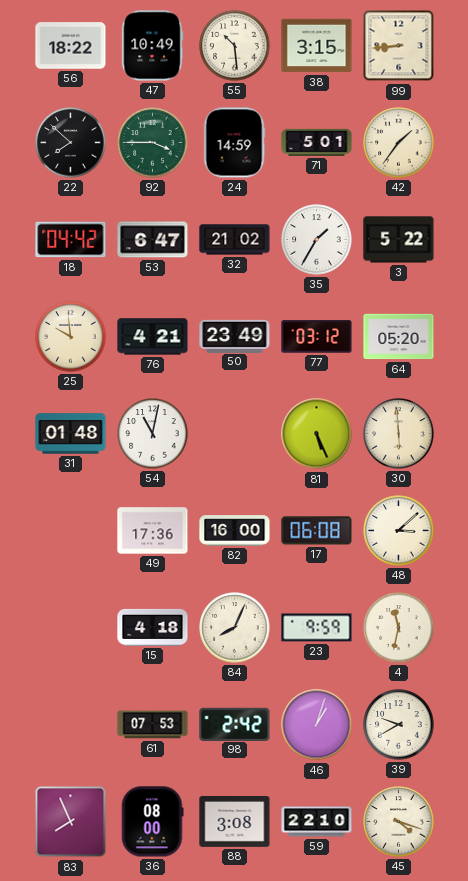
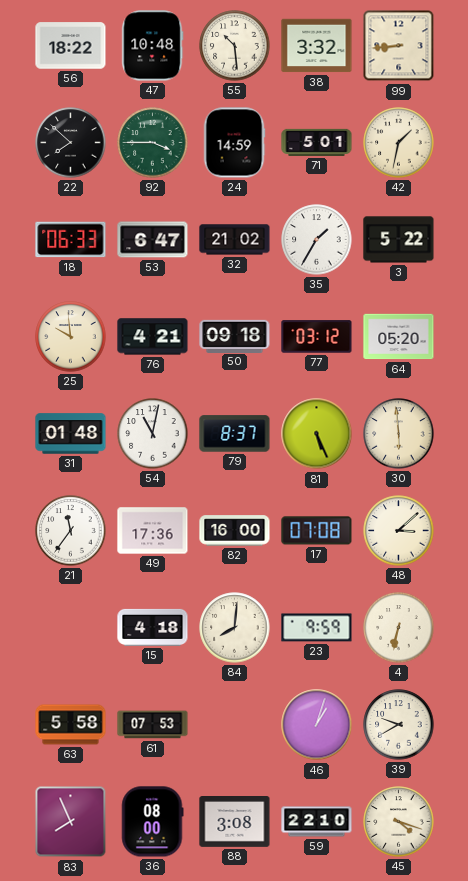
47: 10:49 -> 10:48 (153, 46)
38: 3:15 -> 3:32 (317, 46)
42: 1:36 -> 1:32 (399, 143)
18: 04:42 -> 06:33 (71, 240)
50: 23:49 -> 09:18 (235, 336)
79: none -> 8:37 (235, 434)
21: none -> 11:36 (71, 531)
17: 06:08 -> 07:08 (317, 531)
84: 8:04 -> 8:01 (235, 628)
4: 11:32 -> 6:32 (399, 628)
63: none -> 5:58 (71, 725)
98: 2:42 -> none (235, 724)
